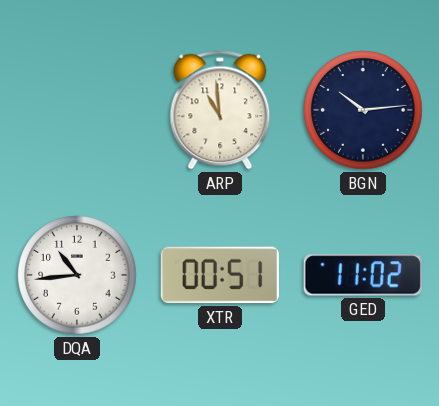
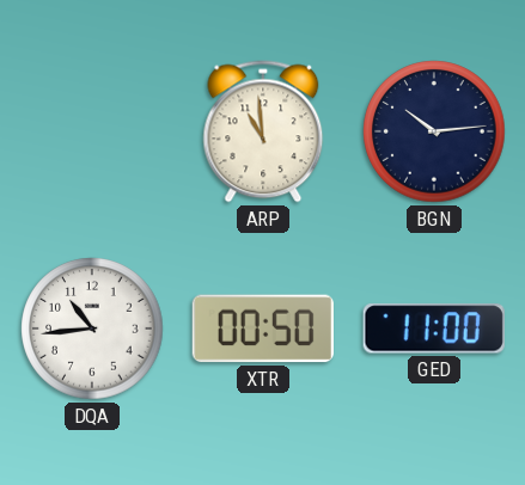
XTR: 00:51 -> 00:50 (263, 329)
GED: 11:02 -> 11:00 (434, 329)
